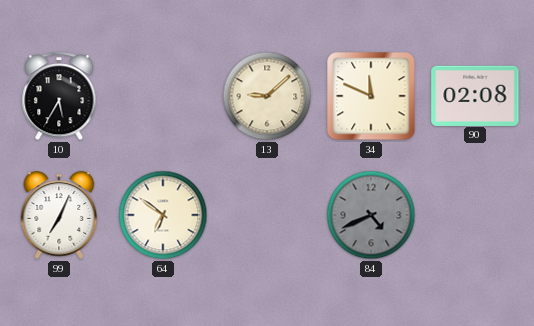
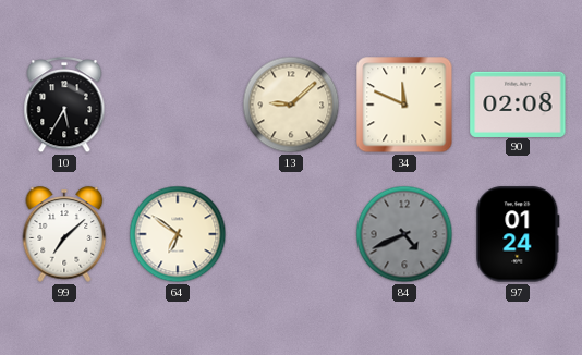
99: 7:04 -> 7:08 (64, 234)
97: none -> 01:24 (518, 234)
